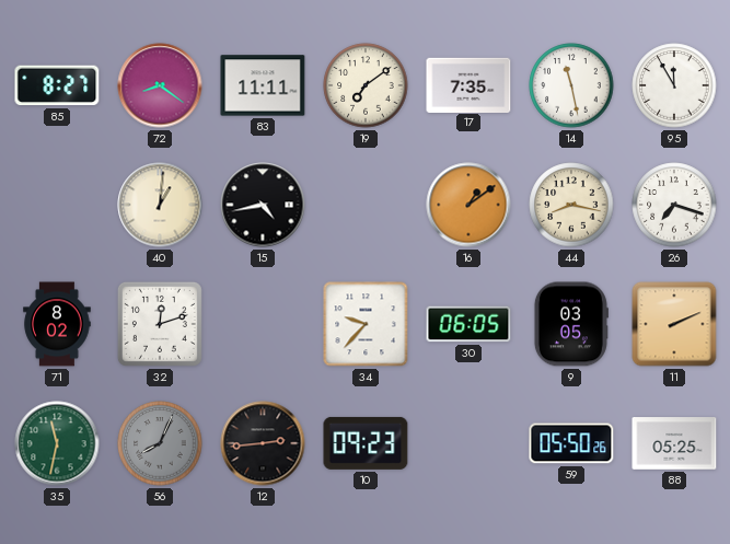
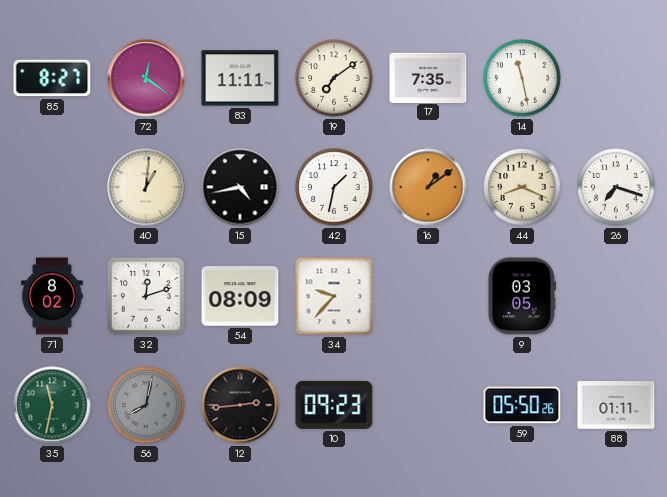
72: 8:21 -> 12:21 (146, 78)
95: 11:55 -> none (674, 85)
42: none -> 1:32 (334, 187)
44: 8:17 -> 8:19 (522, 187)
54: none -> 08:09 (240, 296)
30: 06:05 -> none (468, 324)
11: 2:11 -> none (674, 324)
56: 8:04 -> 8:02 (146, 405)
88: 05:25 -> 01:11 (616, 405)
